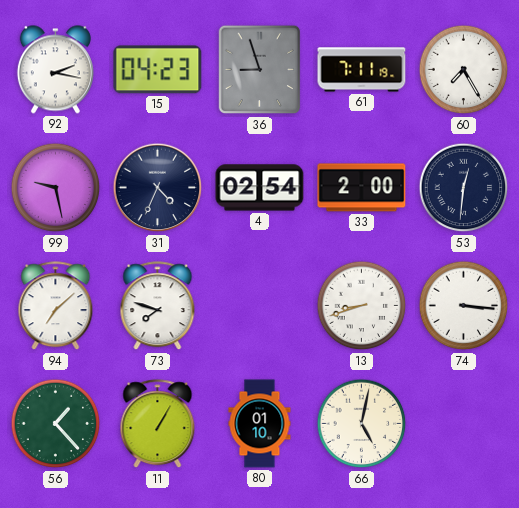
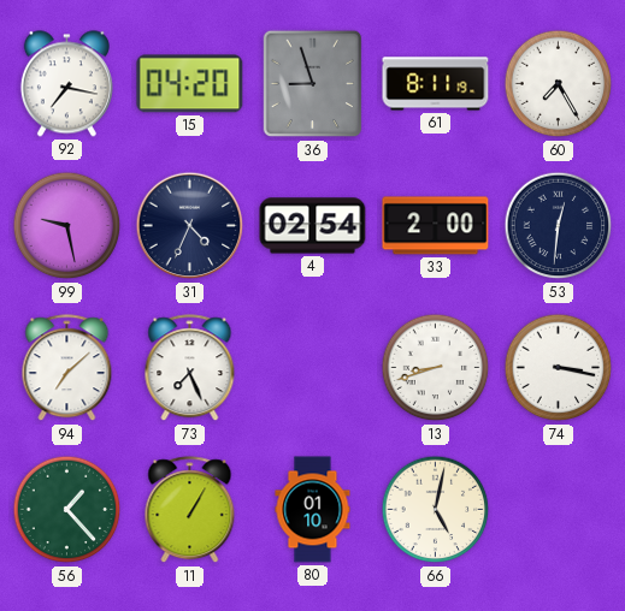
92: 2:17 -> 7:17 (66, 84)
15: 04:23 -> 04:20 (190, 84)
61: 7:11 -> 8:11 (436, 84)
73: 7:48 -> 7:26 (190, 368)
74: 3:16 -> 3:17 (559, 368)
